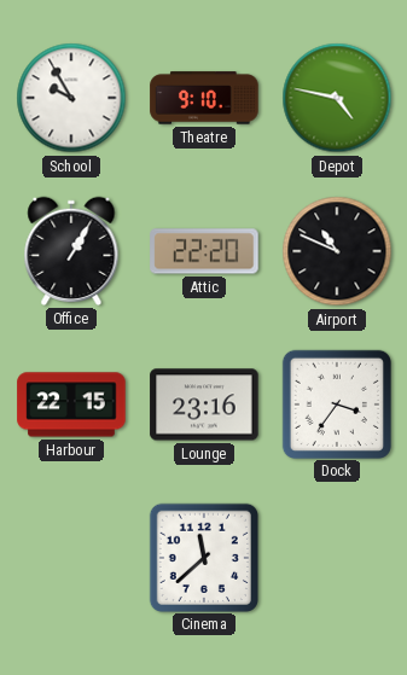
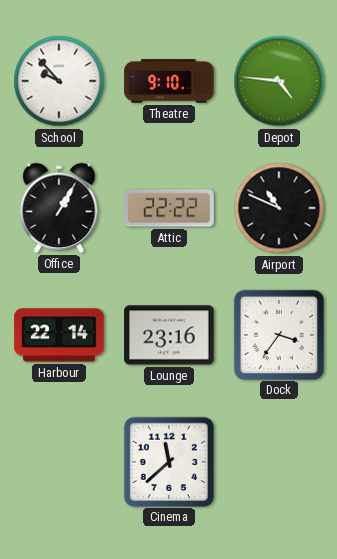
School: 9:55 -> 9:53 (59, 81)
Depot: 4:47 -> 4:46 (279, 81)
Attic: 22:20 -> 22:22 (169, 208)
Harbour: 22:15 -> 22:14 (59, 335)
